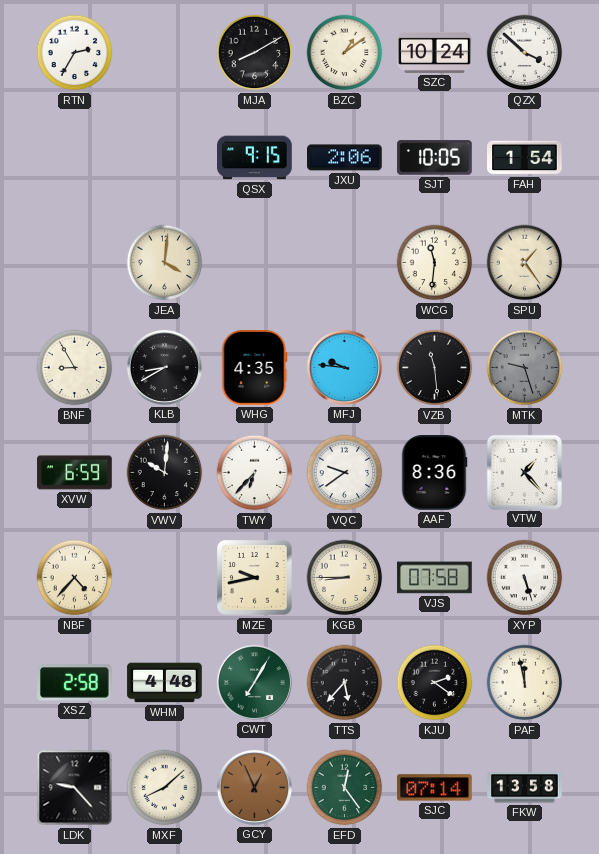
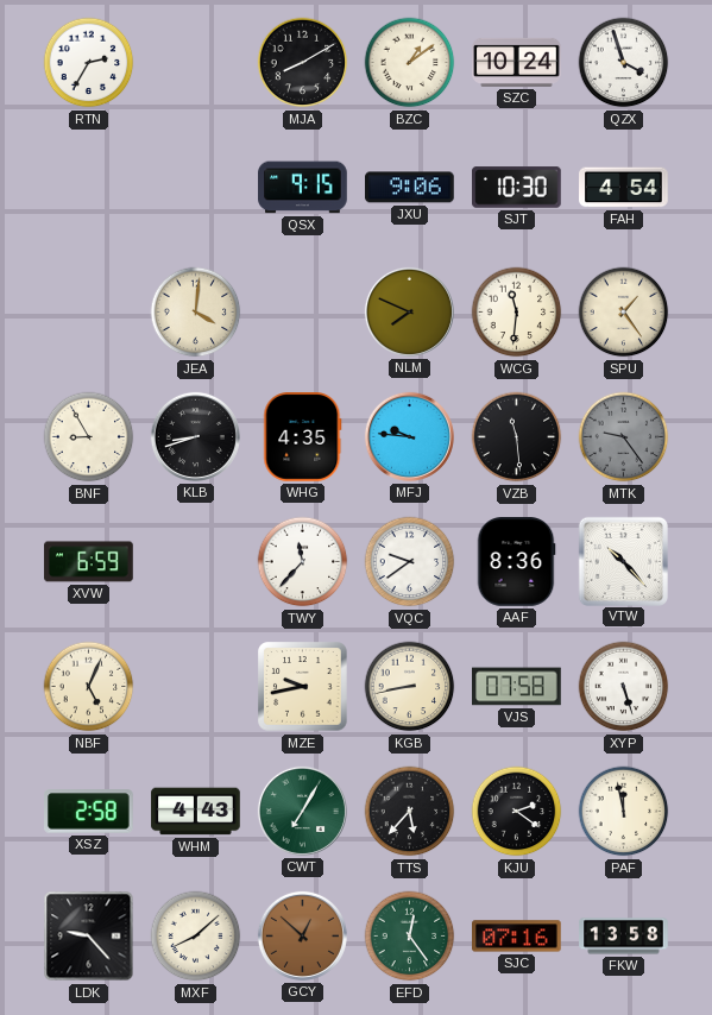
QZX: 3:52 -> 3:57 (624, 63)
JXU: 2:06 -> 9:06 (410, 188)
SJT: 10:05 -> 10:30 (517, 188)
FAH: 1:54 -> 4:54 (624, 188)
NLM: none -> 7:49 (409, 311)
KLB: 8:40 -> 8:42 (195, 436)
MTK: 9:27 -> 9:24 (624, 437)
VWV: 10:01 -> none (165, 473)
TWY: 6:37 -> 11:37 (303, 562)
VTW: 1:23 -> 10:23 (623, 561)
NBF: 4:37 -> 5:04 (89, 687)
KGB: 8:45 -> 8:43 (410, 687)
WHM: 4:48 -> 4:43 (196, 812)
GCY: 12:56 -> 12:52 (302, 935)
SJC: 07:14 -> 07:16 (517, 937)
